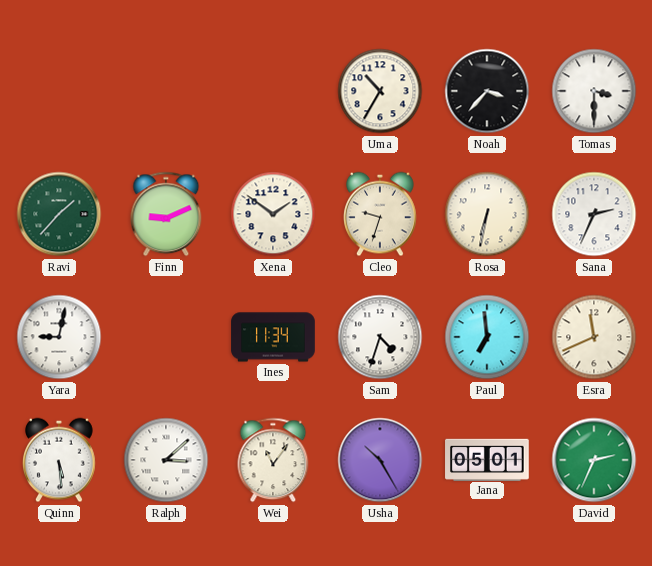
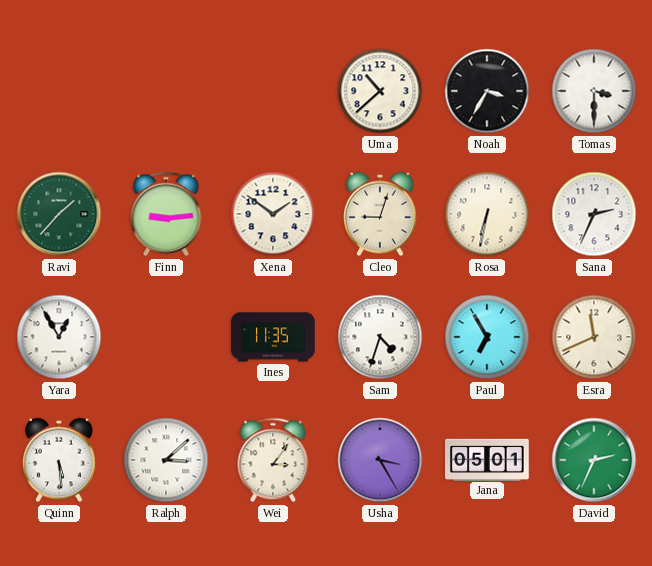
Uma: 10:35 -> 10:38 (380, 91)
Noah: 3:37 -> 3:35 (487, 91)
Finn: 9:11 -> 9:14 (166, 214)
Cleo: 9:33 -> 9:03 (381, 214)
Yara: 9:02 -> 12:55 (59, 337)
Ines: 11:34 -> 11:35 (273, 337)
Paul: 6:59 -> 6:55 (487, 337)
Wei: 11:06 -> 3:06 (273, 460)
Usha: 10:25 -> 3:25 (380, 460)
